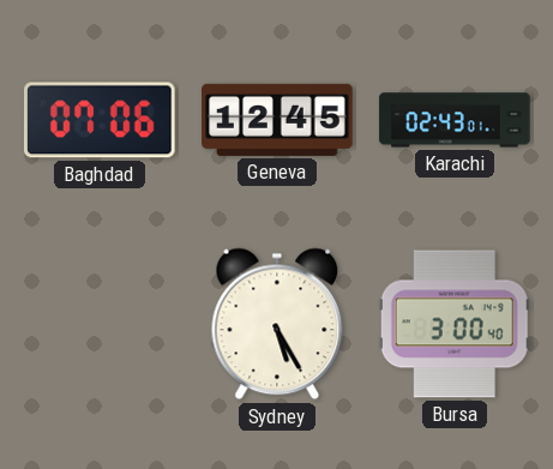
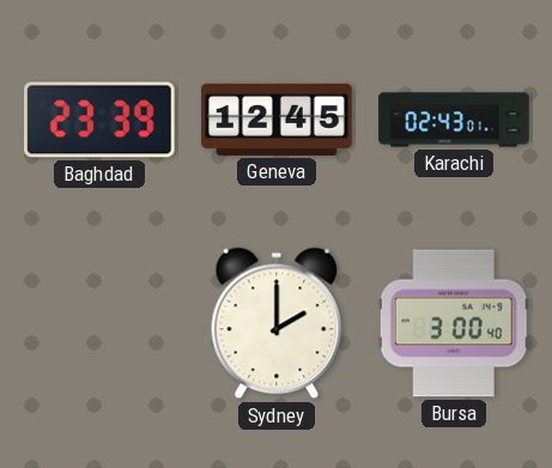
Baghdad: 07:06 -> 23:39 (101, 120)
Sydney: 5:25 -> 2:00 (277, 323)
